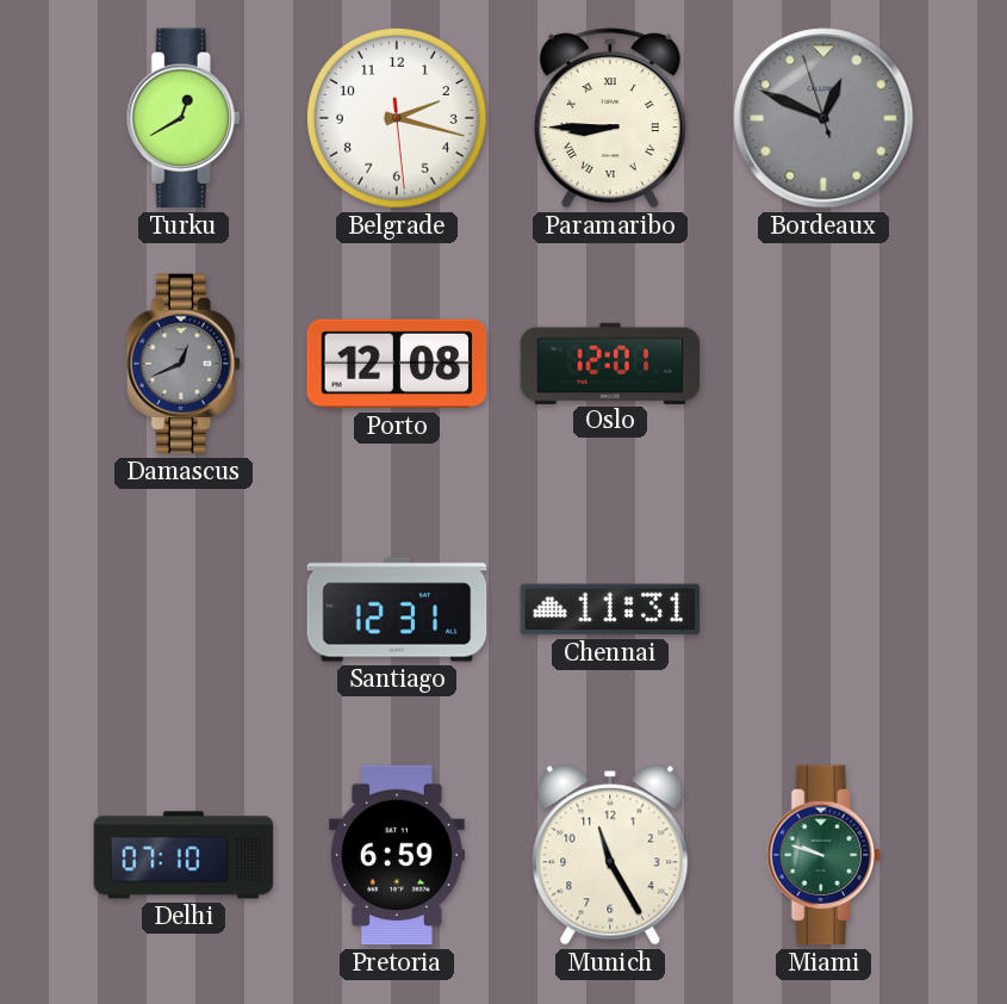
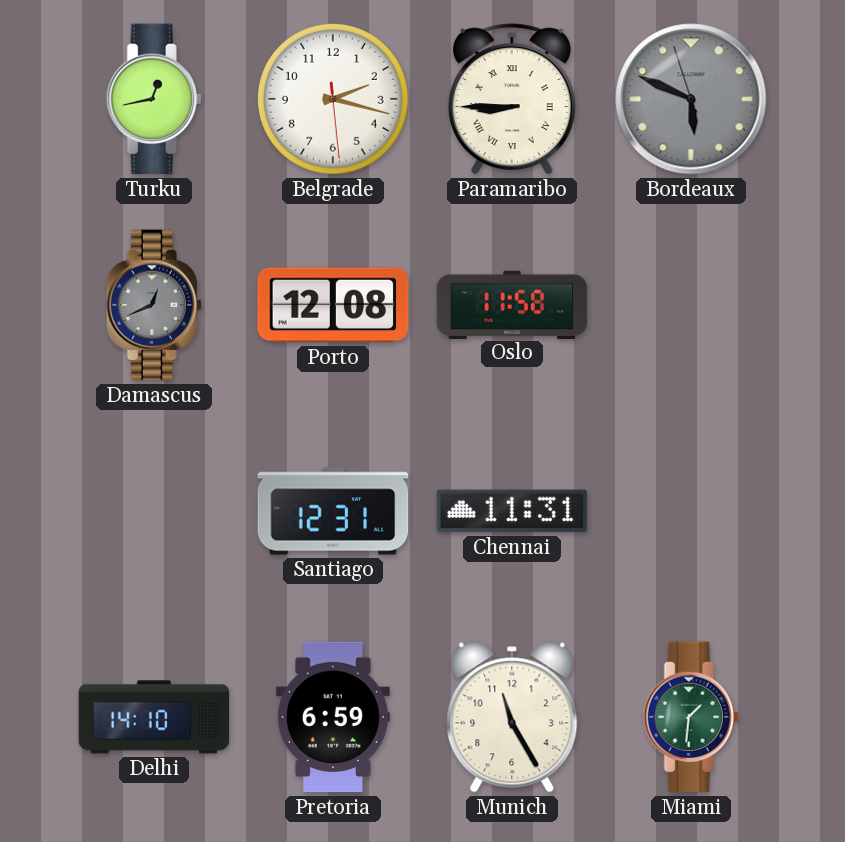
Turku: 12:40 -> 12:43 (154, 99)
Bordeaux: 12:48 -> 5:48 (691, 99)
Oslo: 12:01 -> 11:58 (512, 304)
Delhi: 07:10 -> 14:10 (154, 717)
Miami: 9:48 -> 1:31 (691, 717)
